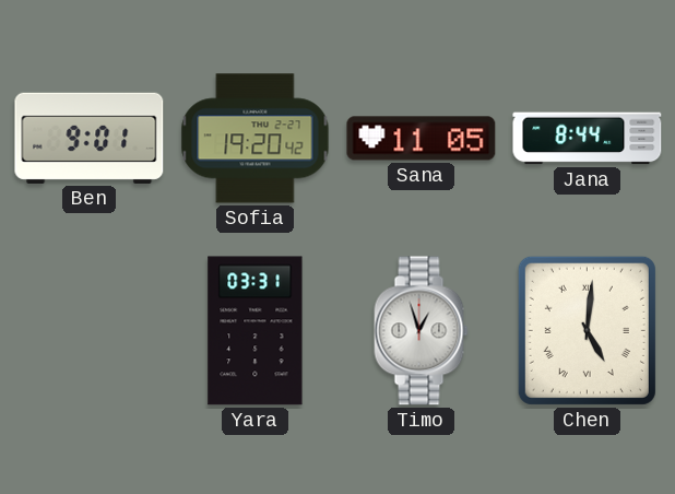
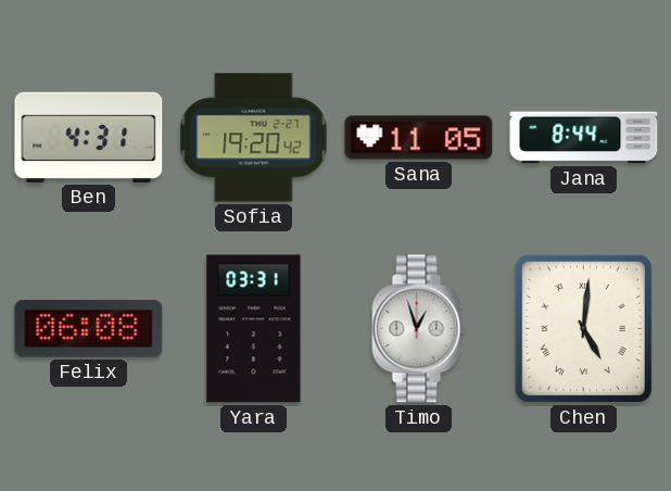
Ben: 9:01 -> 4:31 (89, 137)
Felix: none -> 06:08 (89, 329)
